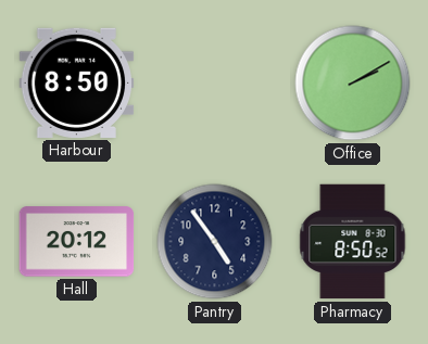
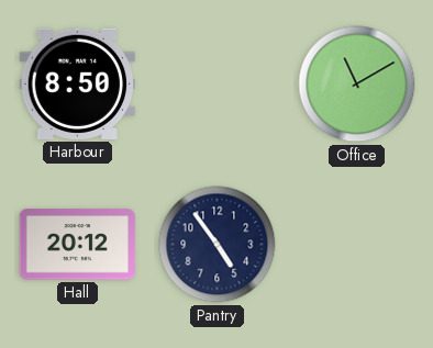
Office: 2:10 -> 11:10 (357, 85)
Pharmacy: 8:50 -> none (353, 242)
